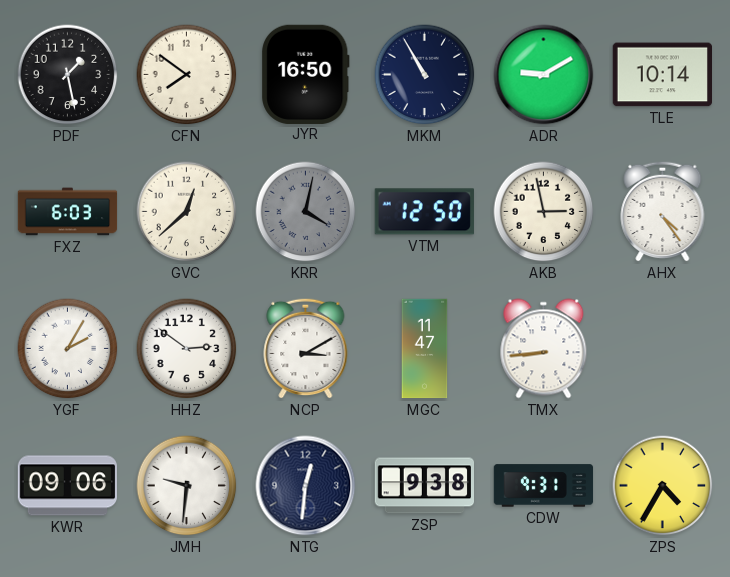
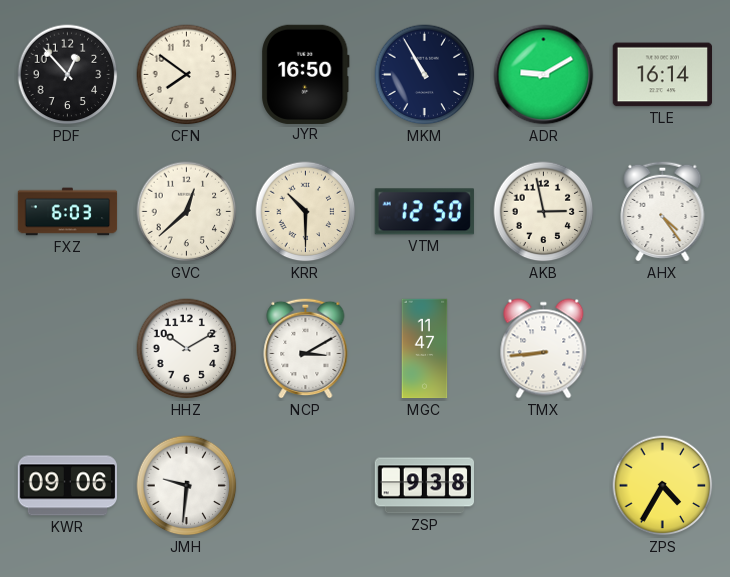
PDF: 1:28 -> 12:53 (68, 75)
TLE: 10:14 -> 16:14 (662, 75)
KRR: 4:02 -> 10:30 (306, 212)
KRR dial: grey -> cream (306, 212)
YGF: 2:05 -> none (68, 349)
HHZ: 2:51 -> 10:10 (187, 349)
NTG: 12:31 -> none (306, 486)
CDW: 9:31 -> none (544, 486)
